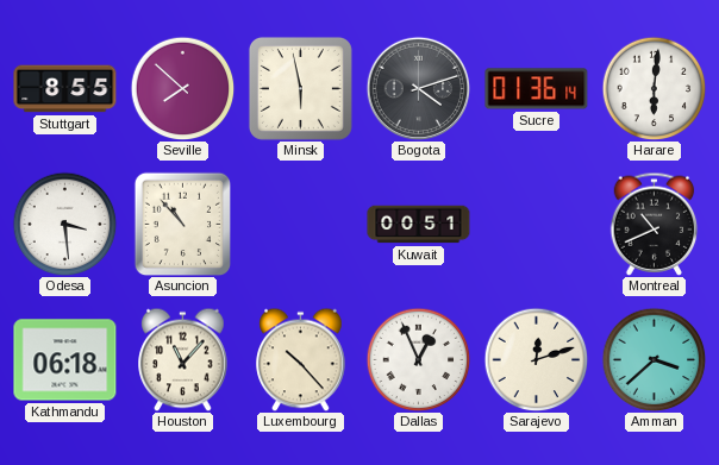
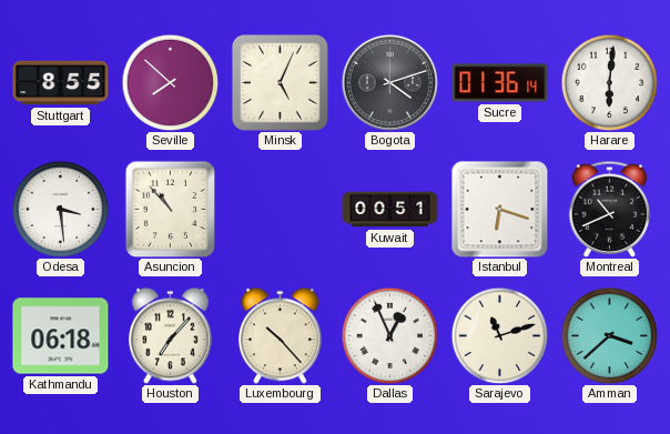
Minsk: 5:58 -> 5:04 (280, 82)
Istanbul: none -> 6:18 (500, 210)
Houston: 11:07 -> 7:07 (171, 335)
Sarajevo: 12:12 -> 11:12 (499, 335)
